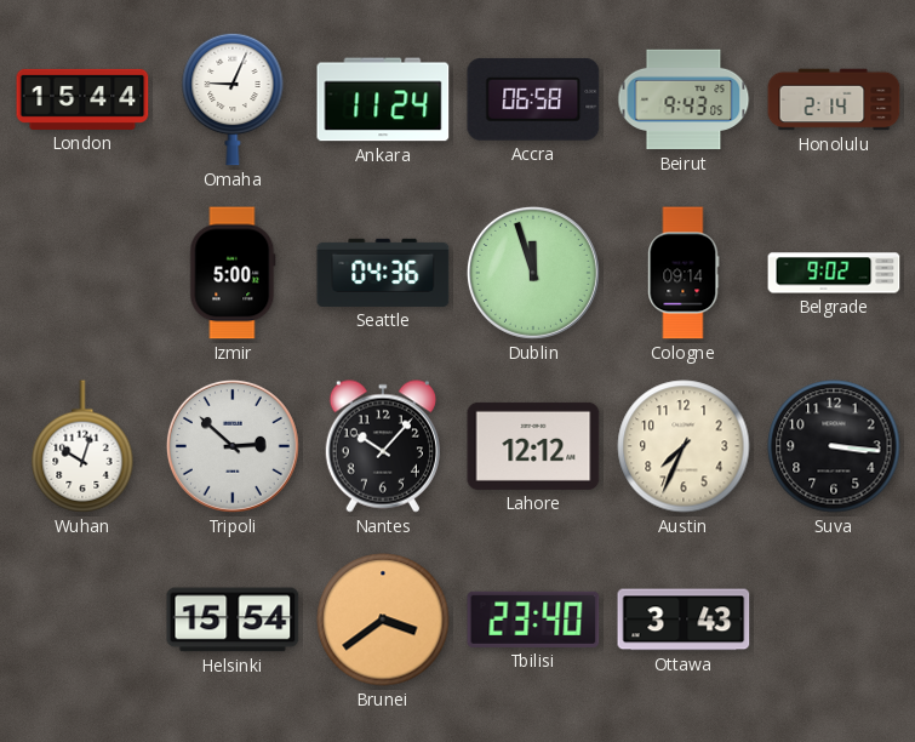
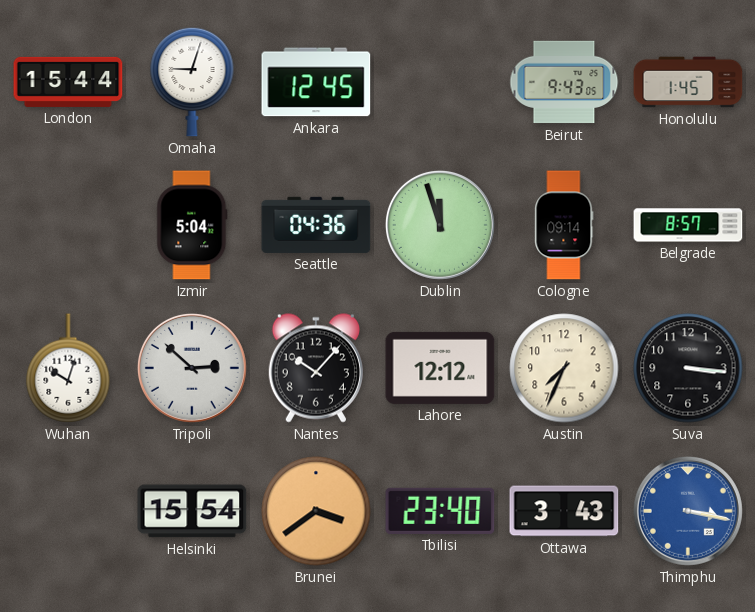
Omaha: 9:04 -> 9:03 (192, 82)
Ankara: 11:24 -> 12:45 (316, 82)
Accra: 06:58 -> none (533, 99)
Honolulu: 2:14 -> 1:45 (688, 82)
Izmir: 5:00 -> 5:04 (192, 225)
Belgrade: 9:02 -> 8:57 (688, 225)
Thimphu: none -> 3:17 (688, 511)
